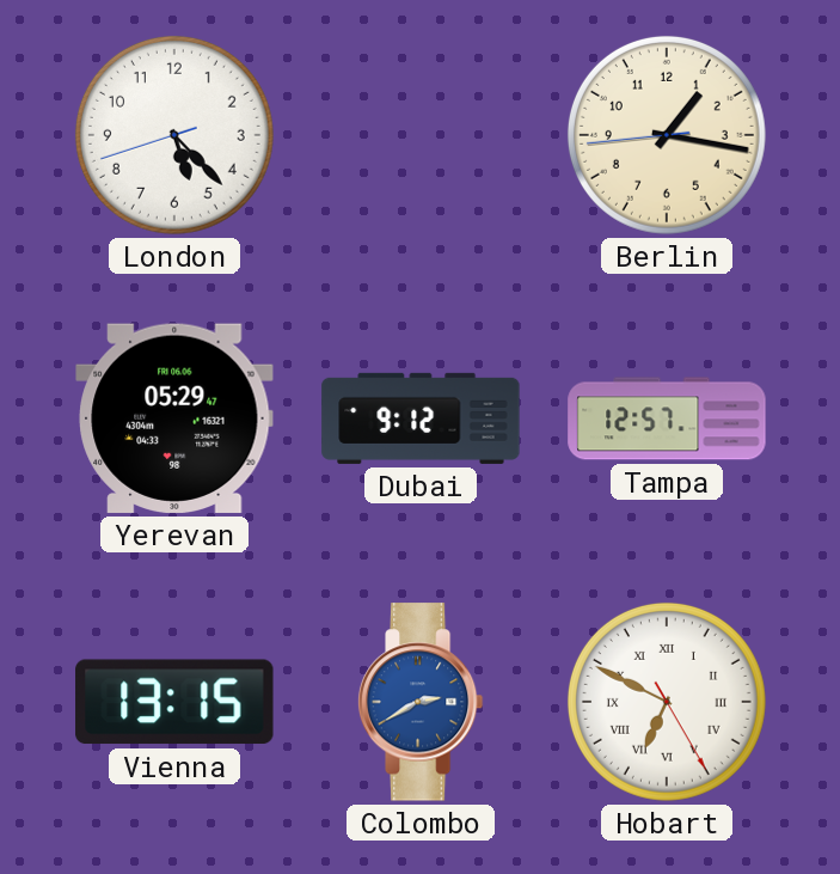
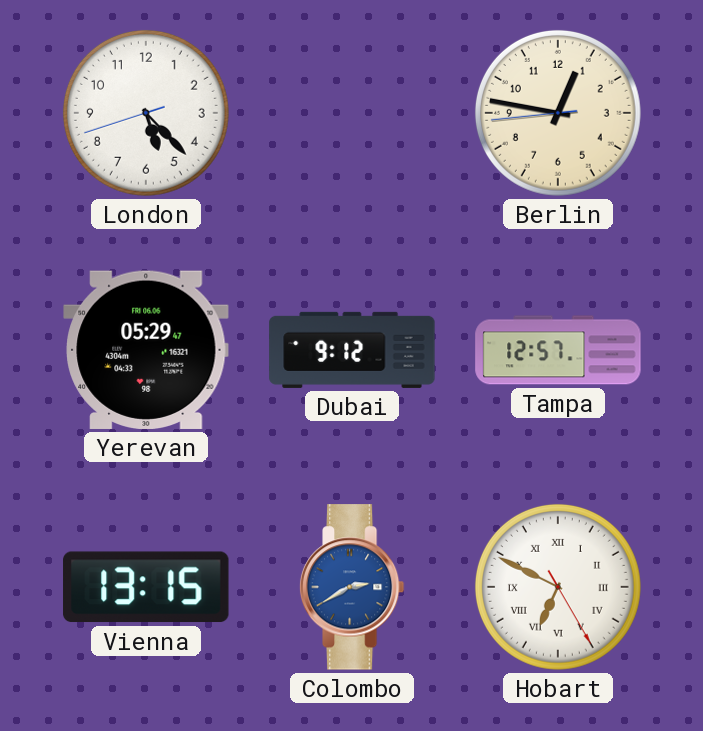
Berlin: 1:16 -> 12:46 (558, 113)
